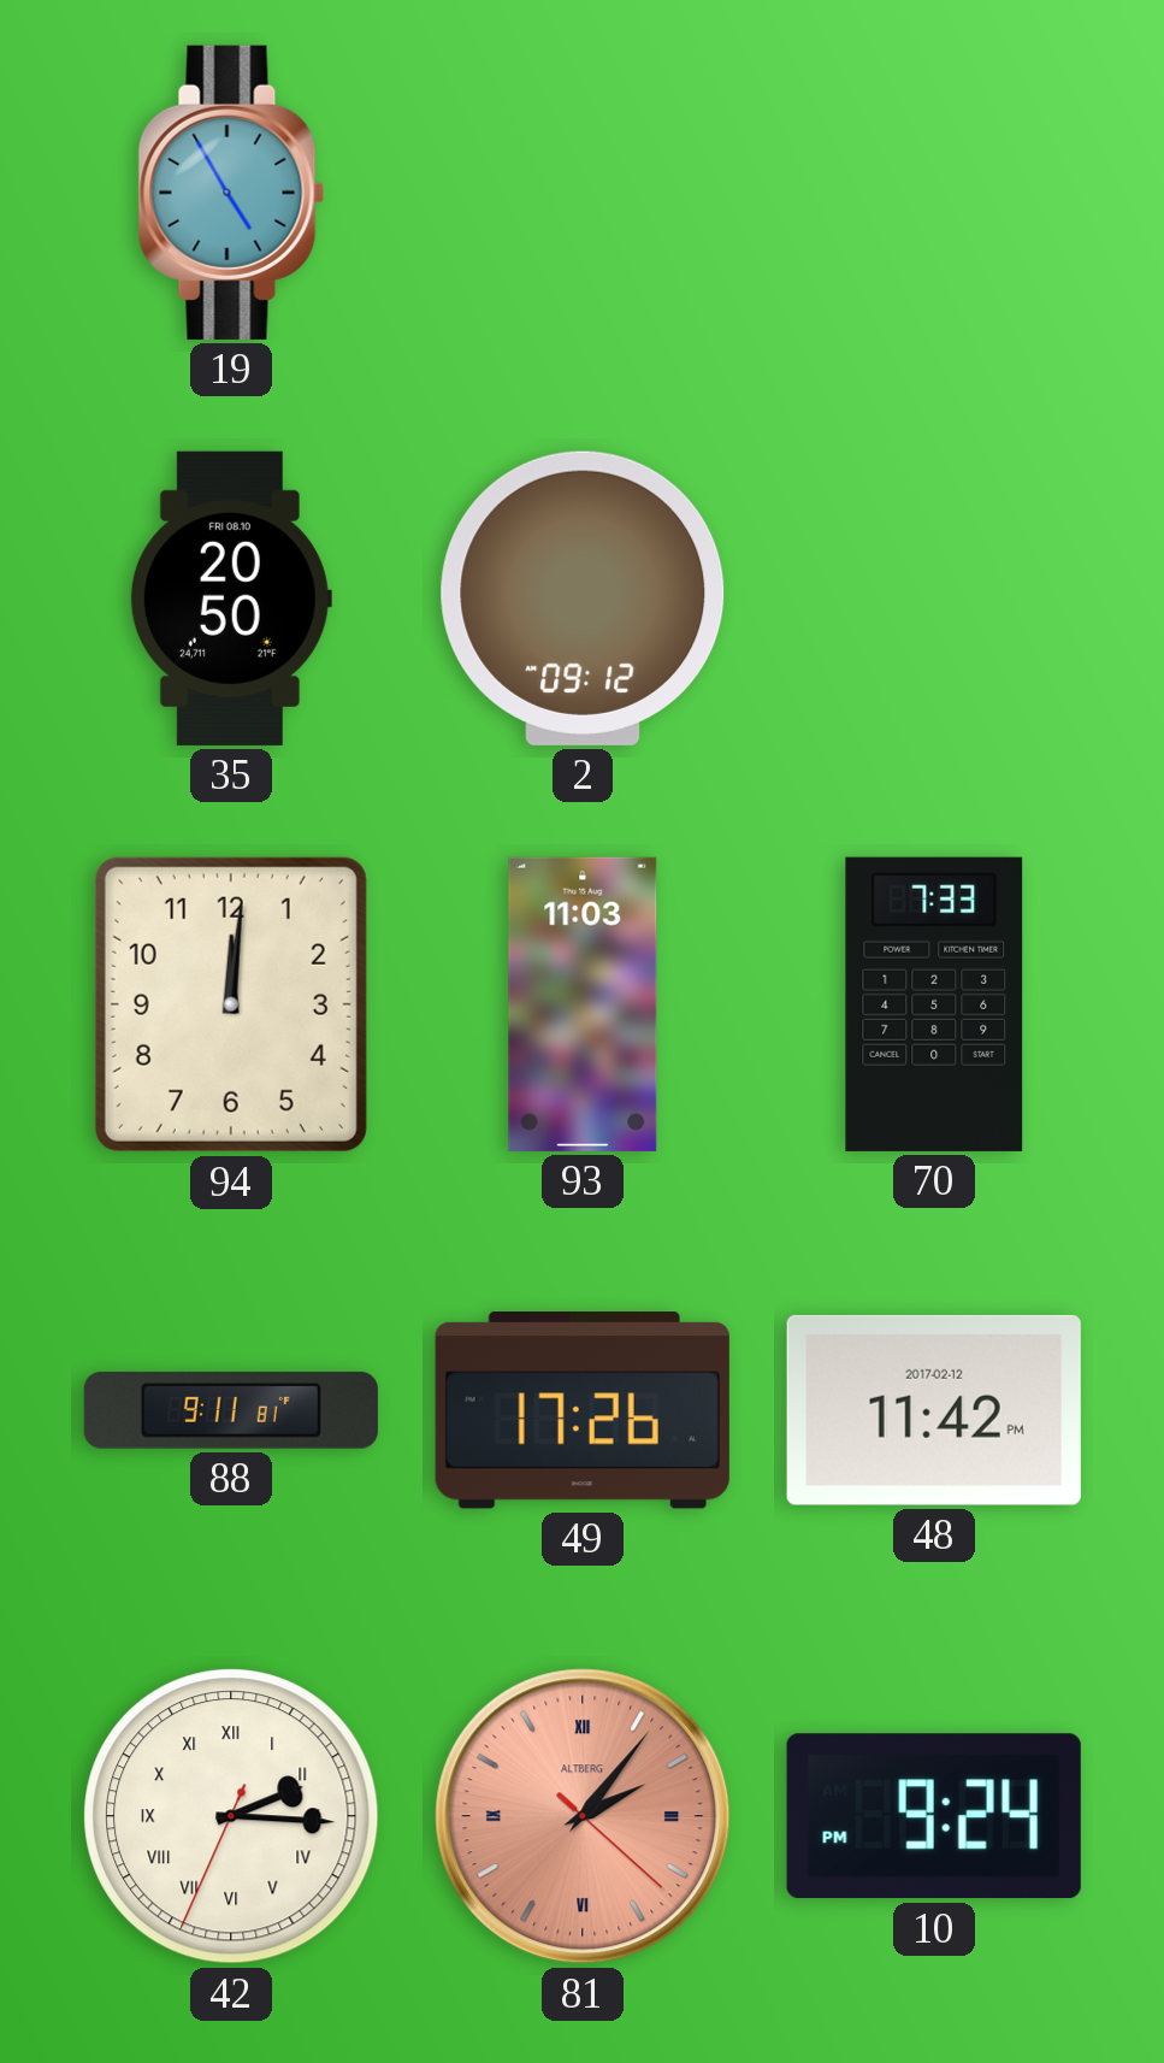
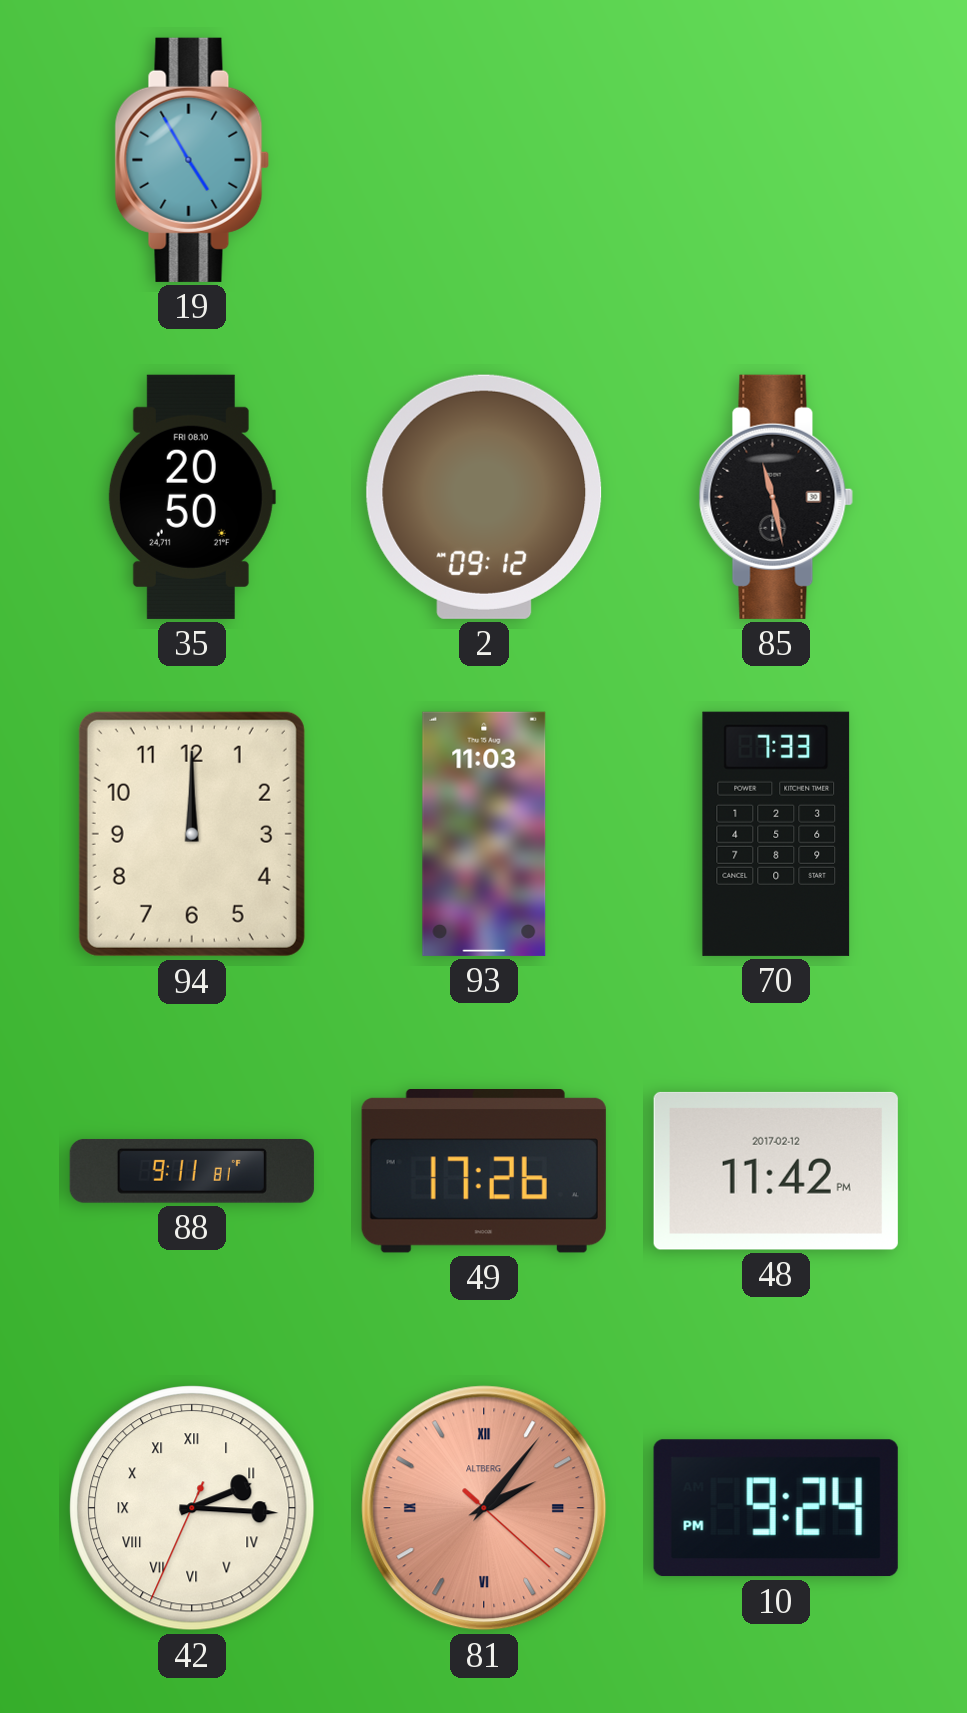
85: none -> 11:28 (776, 497)
94: 12:01 -> 12:00 (192, 834)
